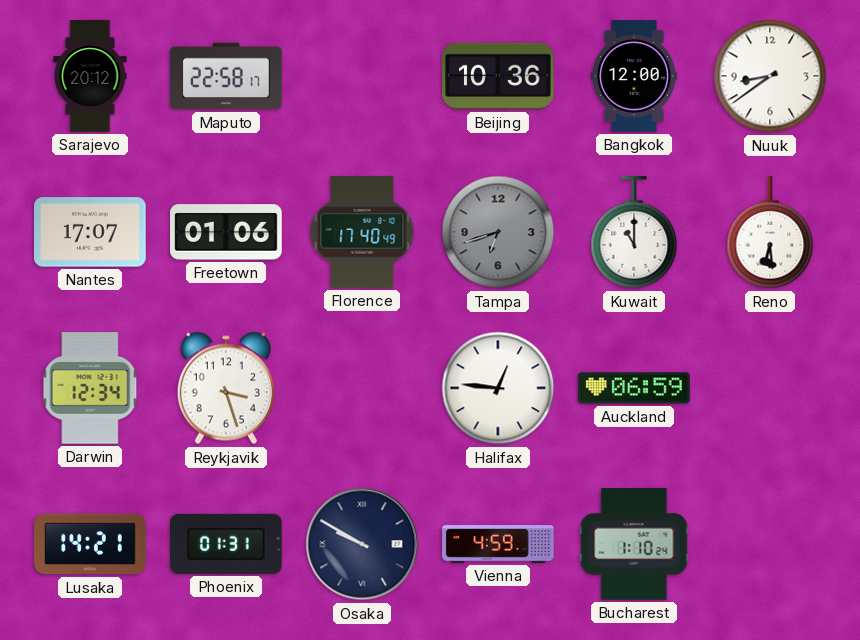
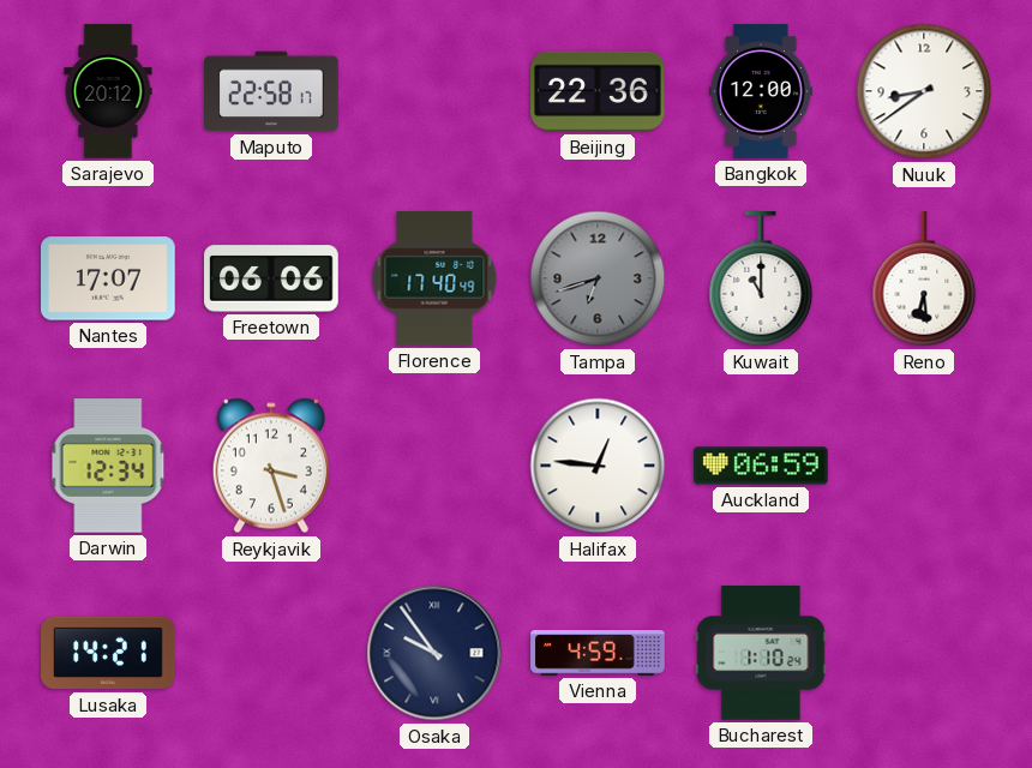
Beijing: 10:36 -> 22:36 (598, 91)
Freetown: 01:06 -> 06:06 (271, 278)
Phoenix: 01:31 -> none (227, 544)
Osaka: 9:50 -> 9:54 (434, 653)
